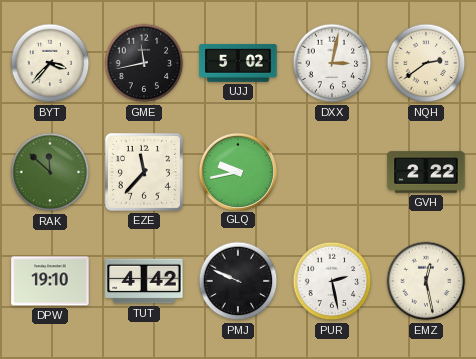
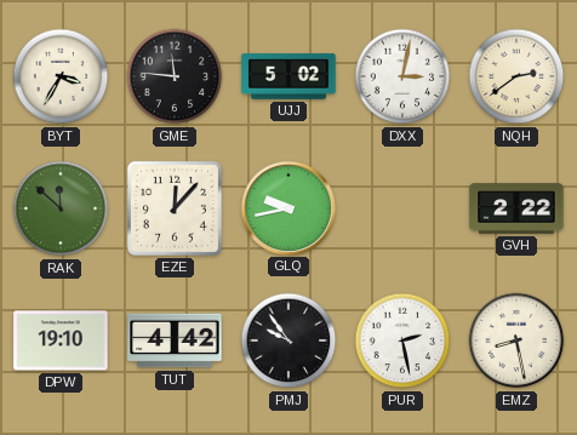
BYT: 3:37 -> 3:35 (61, 76)
GME: 11:43 -> 11:46 (175, 76)
EZE: 11:37 -> 12:07 (175, 208)
PMJ: 9:49 -> 9:54 (288, 340)
EMZ: 12:28 -> 8:28 (516, 340)
